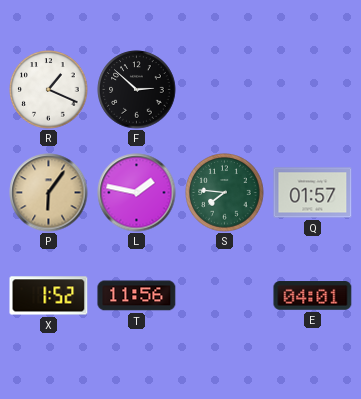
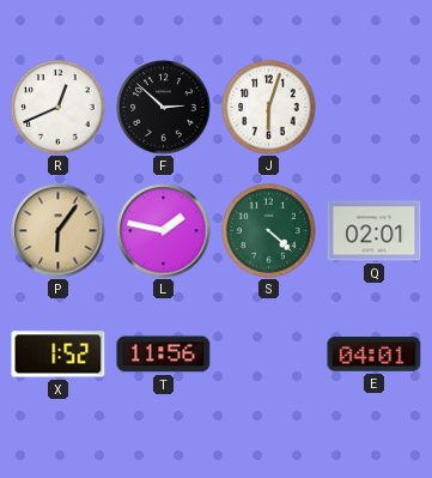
R: 1:19 -> 12:41 (59, 108)
J: none -> 6:03 (269, 108)
S: 7:46 -> 4:22 (269, 231)
Q: 01:57 -> 02:01 (375, 231)
